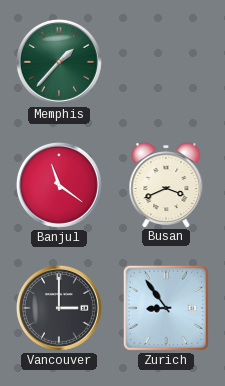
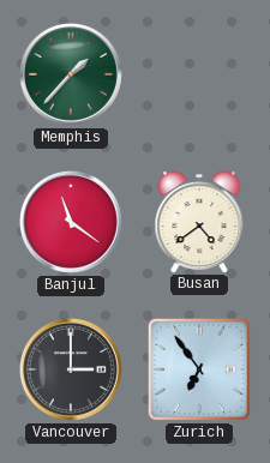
Busan: 3:41 -> 4:39 (199, 222)
Zurich: 8:54 -> 6:54 (199, 369)
